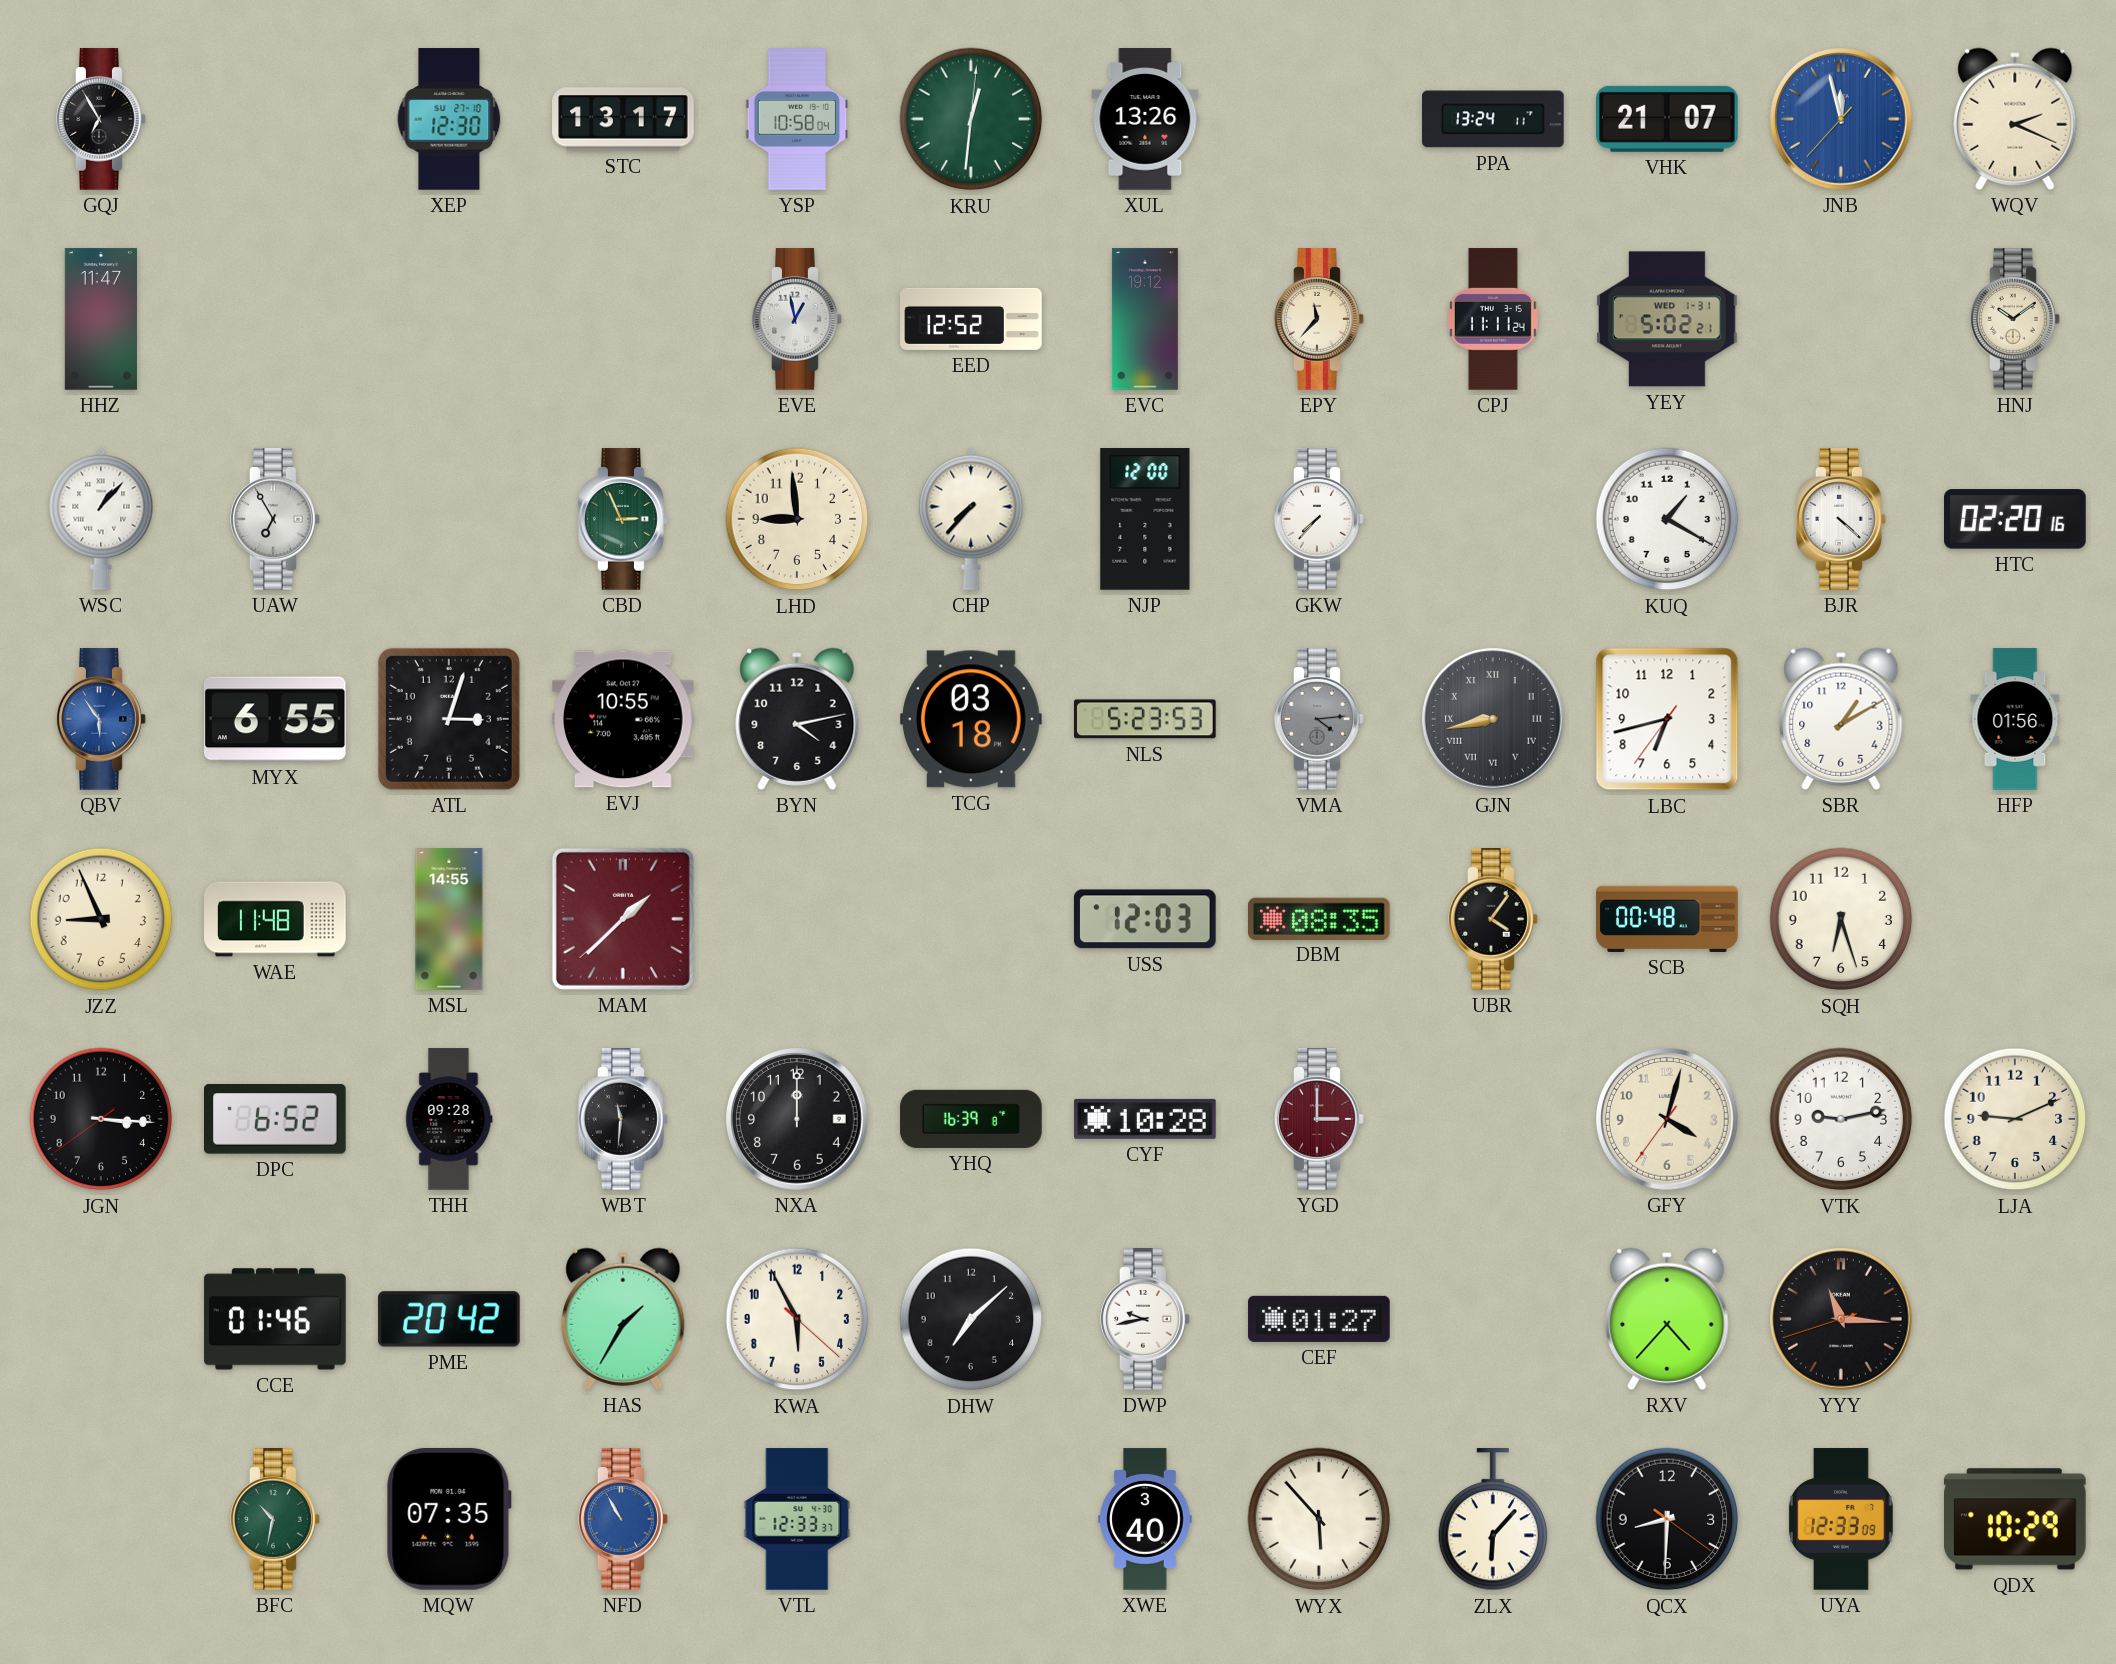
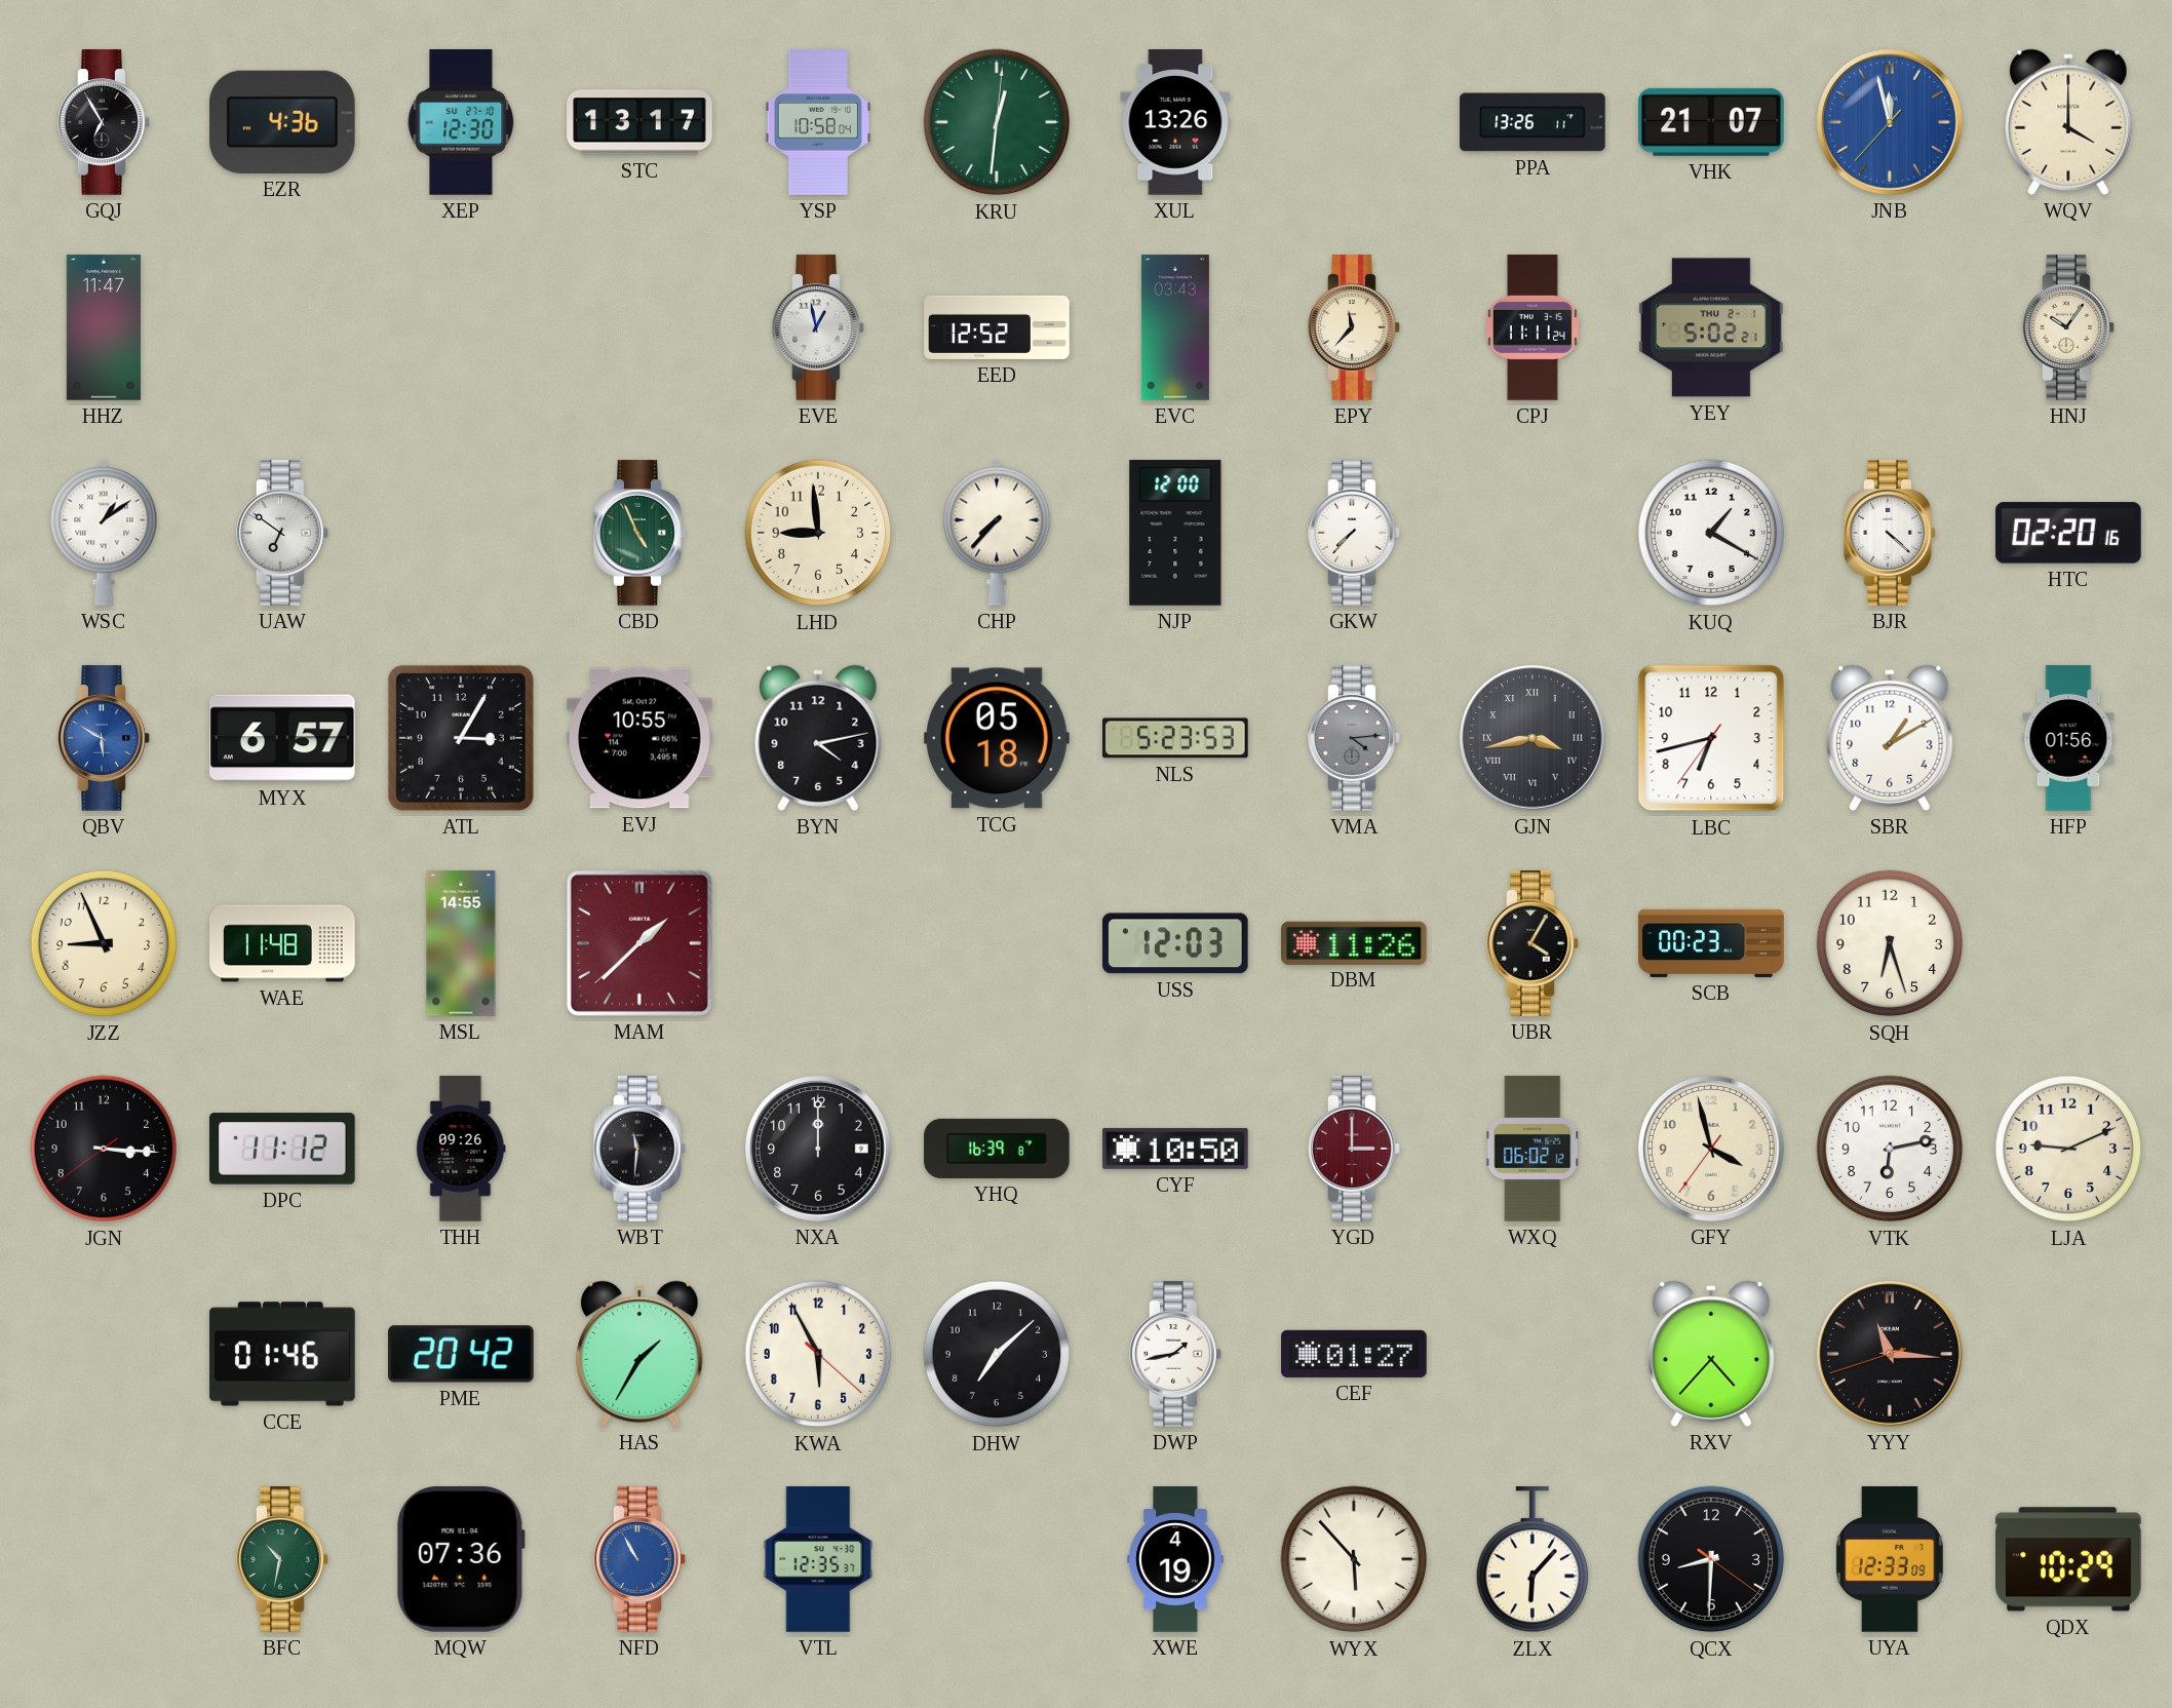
EZR: none -> 4:36 (283, 122)
PPA: 13:24 -> 13:26 (1533, 122)
WQV: 2:19 -> 4:00 (2068, 122)
EVC: 19:12 -> 03:43 (1175, 327)
YEY date: WED 1-31 -> THU 2-1 (1712, 327)
HNJ: 10:09 -> 10:06 (2068, 327)
WSC: 1:07 -> 1:09 (104, 533)
UAW: 6:55 -> 6:51 (282, 533)
CBD: 2:56 -> 4:56 (639, 533)
QBV: 5:54 -> 5:50 (104, 738)
MYX: 6:55 -> 6:57 (282, 738)
ATL: 3:03 -> 3:05 (461, 738)
TCG: 03:18 -> 05:18 (997, 738)
GJN: 8:43 -> 3:43 (1534, 739)
DBM: 08:35 -> 11:26 (1354, 942)
UBR: 4:06 -> 4:05 (1533, 943)
SCB: 00:48 -> 00:23 (1711, 943)
DPC: 6:52 -> 11:12 (283, 1149)
THH: 09:28 -> 09:26 (461, 1149)
CYF: 10:28 -> 10:50 (1175, 1149)
WXQ: none -> 06:02 (1533, 1149)
GFY: 4:02 -> 3:57 (1712, 1150)
VTK: 9:13 -> 6:13 (1890, 1149)
DWP: 9:43 -> 1:43 (1175, 1354)
MQW: 07:35 -> 07:36 (461, 1559)
VTL: 12:33 -> 12:35 (818, 1559)
XWE: 3:40 -> 4:19 (1175, 1559)
